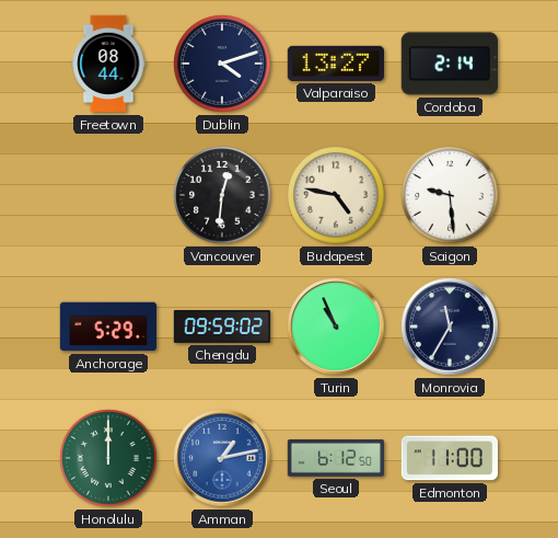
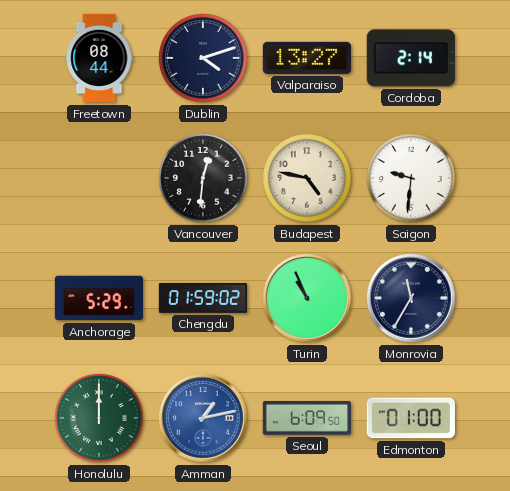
Saigon: 9:29 -> 9:31 (411, 178)
Chengdu: 09:59 -> 01:59 (203, 298)
Seoul: 6:12 -> 6:09 (306, 418)
Edmonton: 11:00 -> 01:00 (411, 418)
